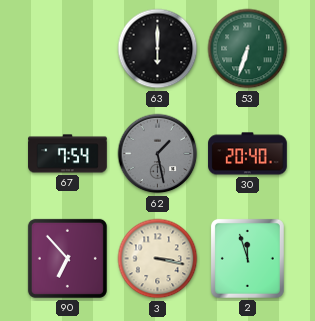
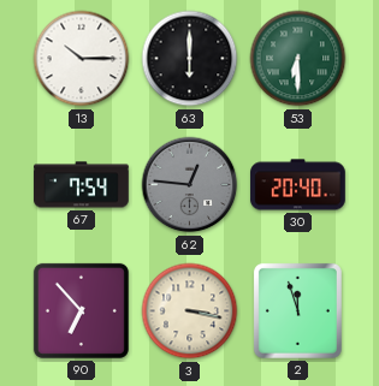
13: none -> 10:15 (82, 59)
53: 6:33 -> 6:30 (298, 59)
62: 1:28 -> 12:46 (190, 185)
